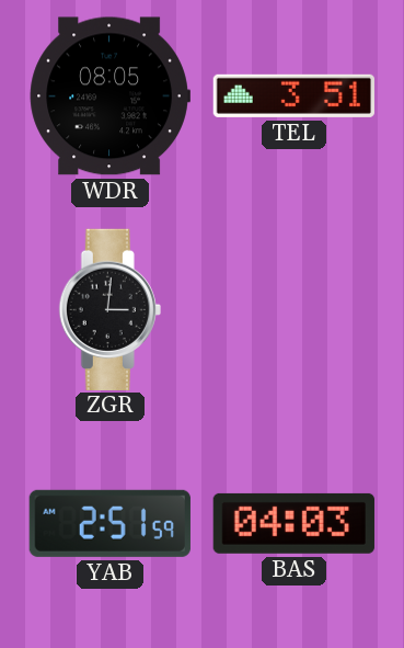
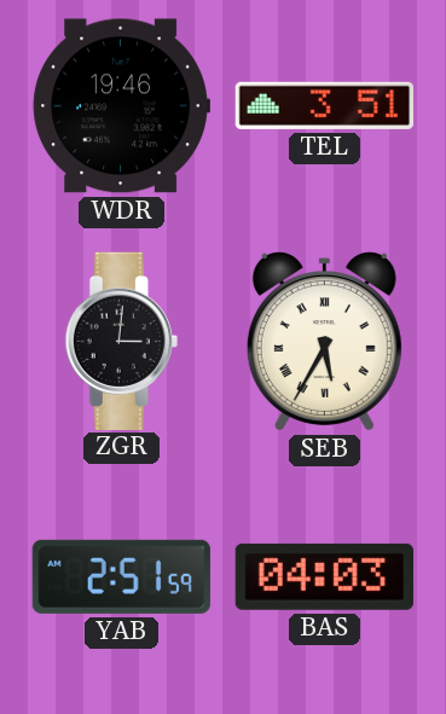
WDR: 08:05 -> 19:46 (121, 106)
SEB: none -> 5:35 (324, 342)
